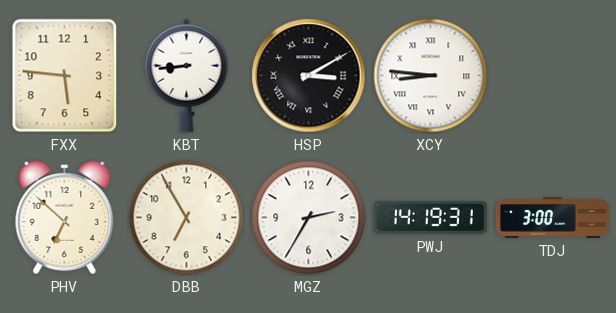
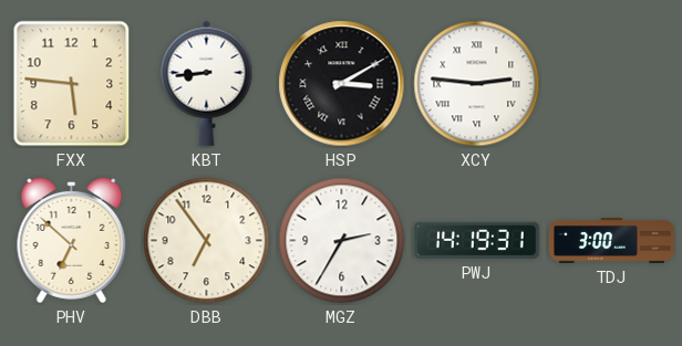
XCY: 8:46 -> 2:46 (477, 84)
DBB: 6:55 -> 6:54 (207, 241)
